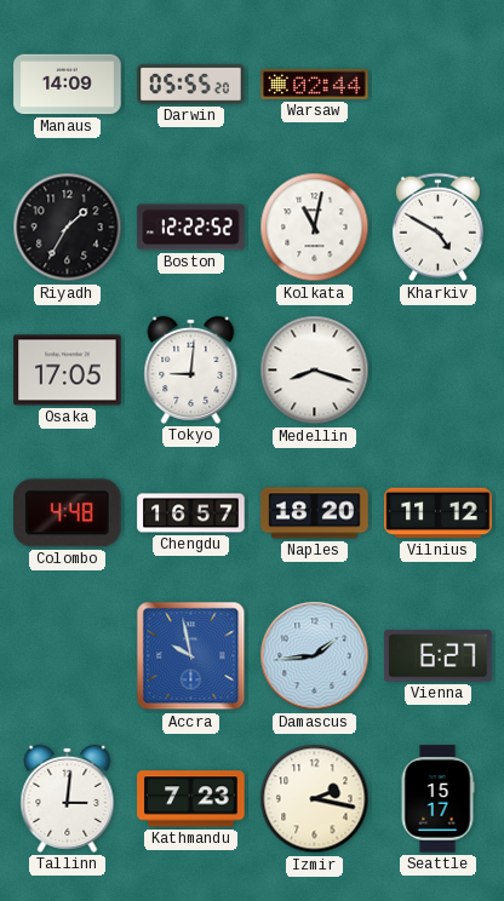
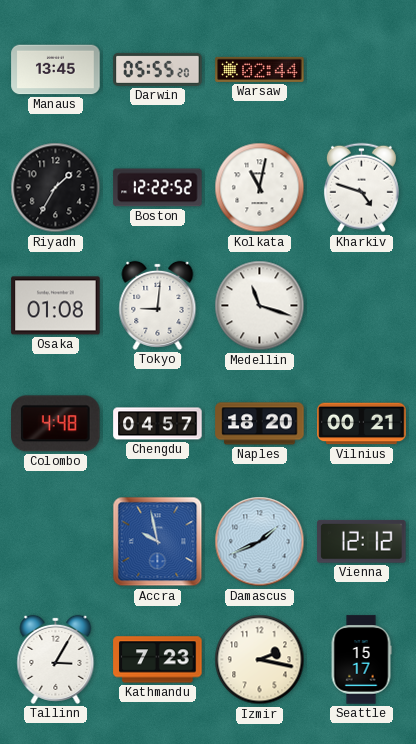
Manaus: 14:09 -> 13:45 (56, 70)
Kharkiv: 4:50 -> 4:48 (361, 188)
Osaka: 17:05 -> 01:08 (56, 306)
Medellin: 8:18 -> 11:18 (260, 306)
Chengdu: 16:57 -> 04:57 (158, 424)
Vilnius: 11:12 -> 00:21 (362, 424)
Damascus: 1:44 -> 1:41 (260, 542)
Vienna: 6:27 -> 12:12 (362, 541)
Tallinn: 3:01 -> 3:05 (56, 659)
